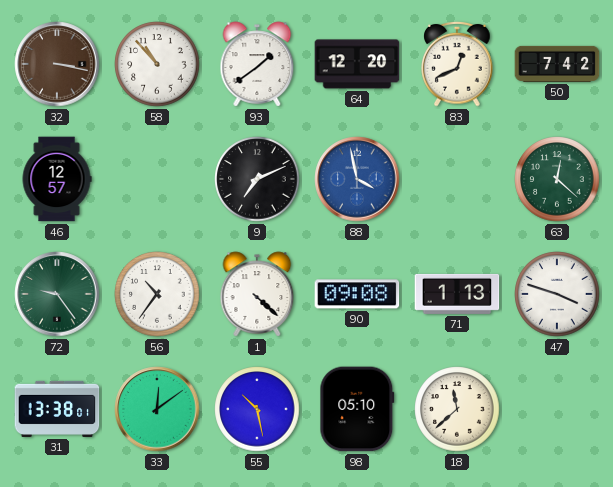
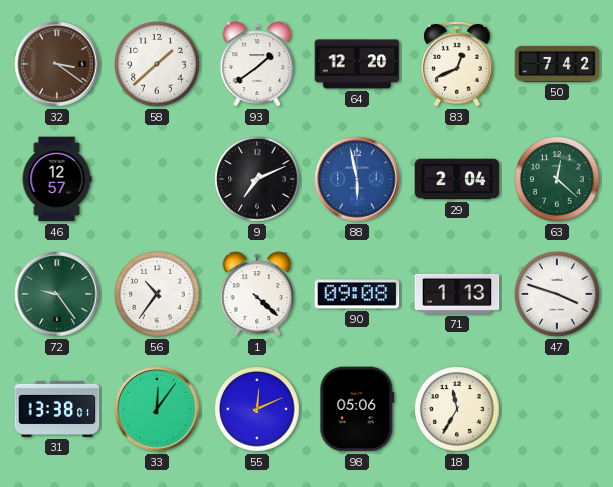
32: 3:17 -> 3:21 (57, 64)
58: 10:53 -> 1:38 (157, 64)
88: 3:58 -> 5:58 (357, 179)
29: none -> 2:04 (457, 179)
33: 12:09 -> 12:06 (157, 409)
55: 10:28 -> 12:11 (257, 409)
98: 05:10 -> 05:06 (357, 409)
18: 11:38 -> 11:35 (457, 409)
